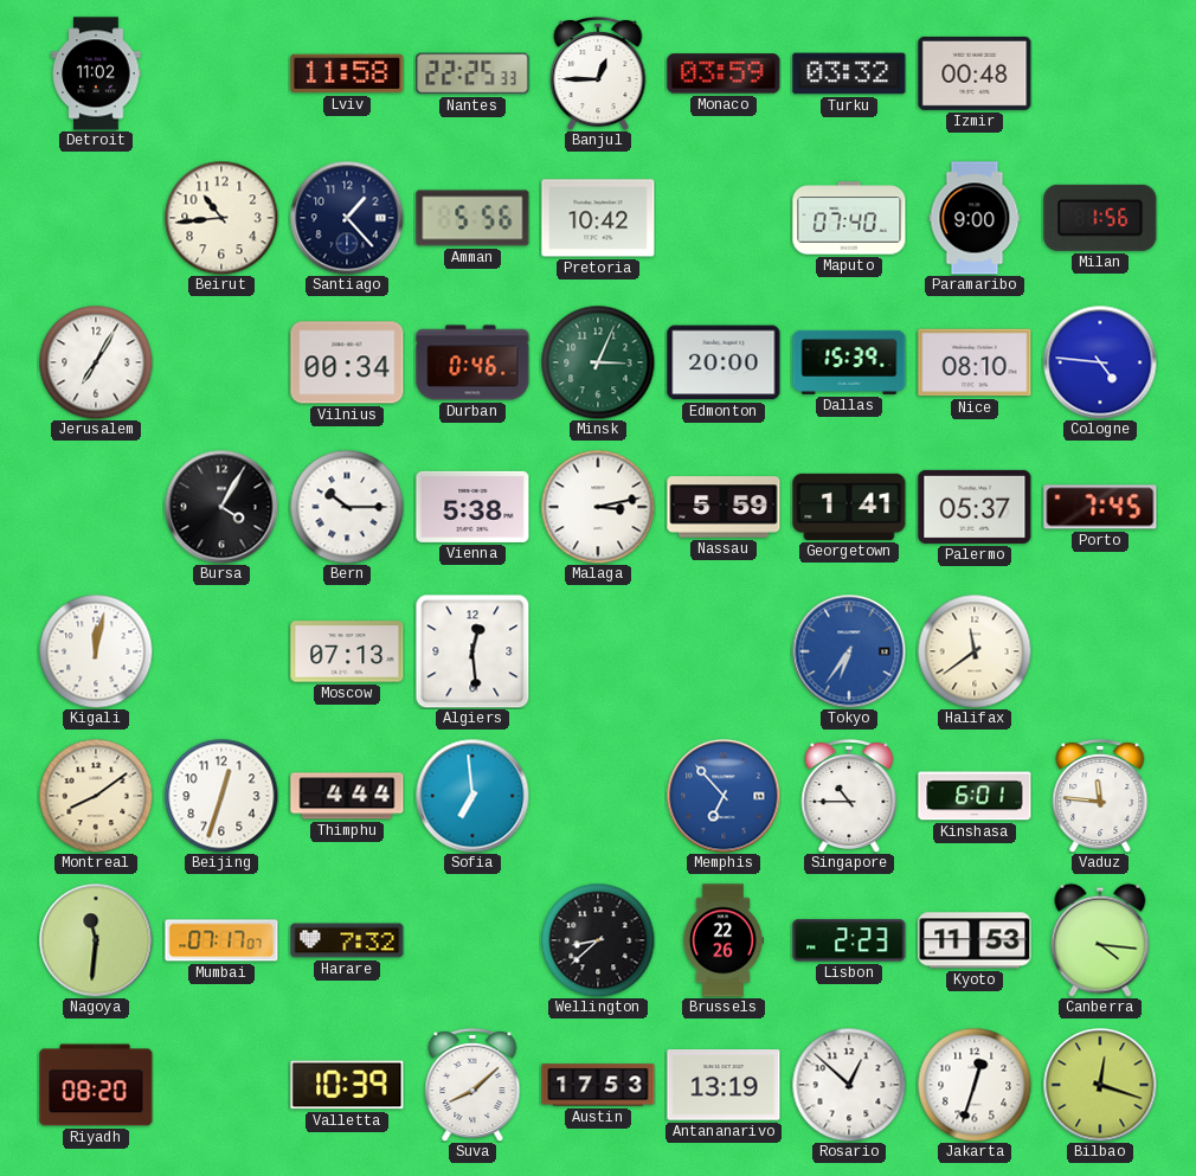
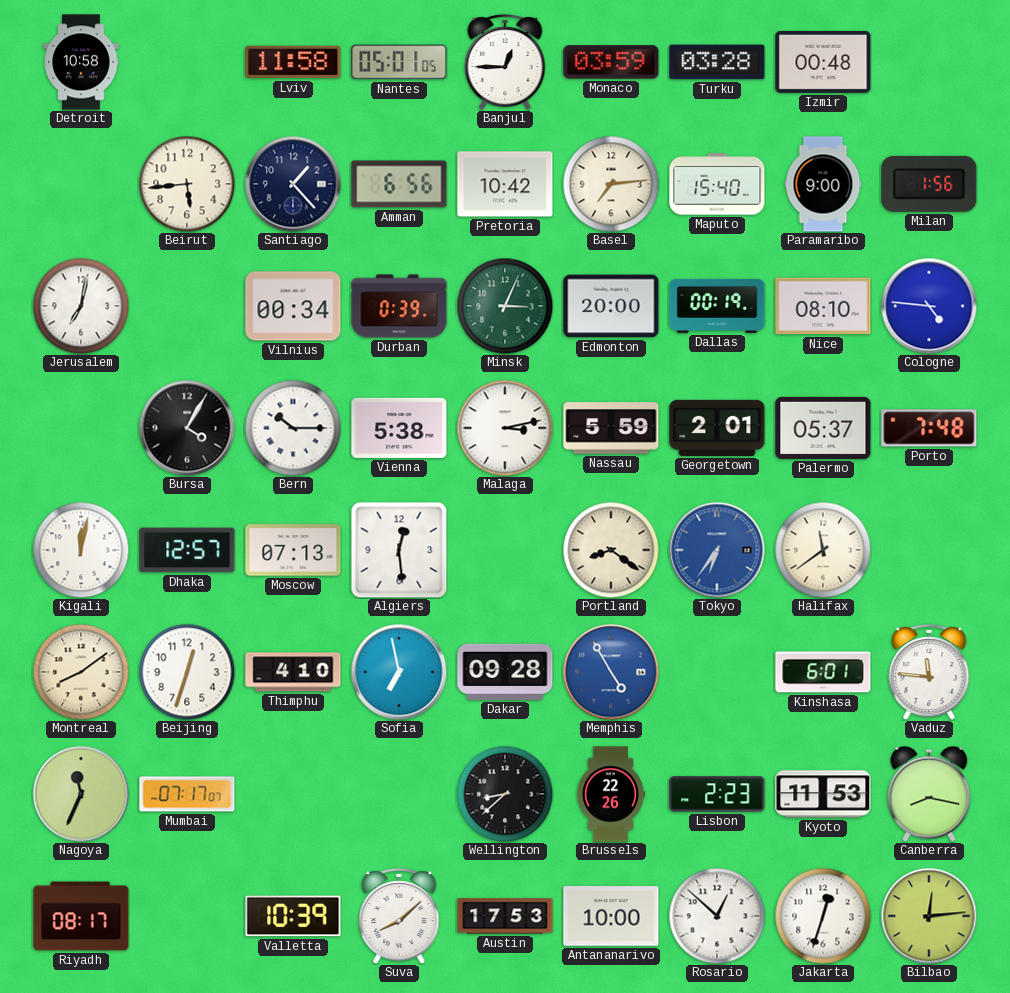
Detroit: 11:02 -> 10:58 (81, 62)
Nantes: 22:25 -> 05:01 (399, 62)
Turku: 03:32 -> 03:28 (717, 62)
Beirut: 10:44 -> 5:44 (187, 184)
Amman: 5:56 -> 6:56 (399, 184)
Basel: none -> 7:14 (611, 184)
Maputo: 07:40 -> 15:40 (717, 184)
Jerusalem: 7:05 -> 7:02 (81, 306)
Durban: 0:46 -> 0:39 (399, 306)
Dallas: 15:39 -> 00:19 (717, 306)
Georgetown: 1:41 -> 2:01 (717, 428)
Porto: 7:45 -> 7:48 (929, 428)
Dhaka: none -> 12:57 (187, 550)
Portland: none -> 8:21 (611, 550)
Thimphu: 4:44 -> 4:10 (293, 672)
Sofia: 6:59 -> 6:58 (399, 672)
Dakar: none -> 09:28 (505, 672)
Memphis: 6:53 -> 4:55 (611, 672)
Singapore: 10:45 -> none (849, 796)
Nagoya: 11:31 -> 11:34 (81, 794)
Harare: 7:32 -> none (347, 940)
Canberra: 4:16 -> 8:17 (929, 794)
Riyadh: 08:20 -> 08:17 (81, 916)
Antananarivo: 13:19 -> 10:00 (611, 916)
Bilbao: 12:18 -> 12:14 (929, 916)
